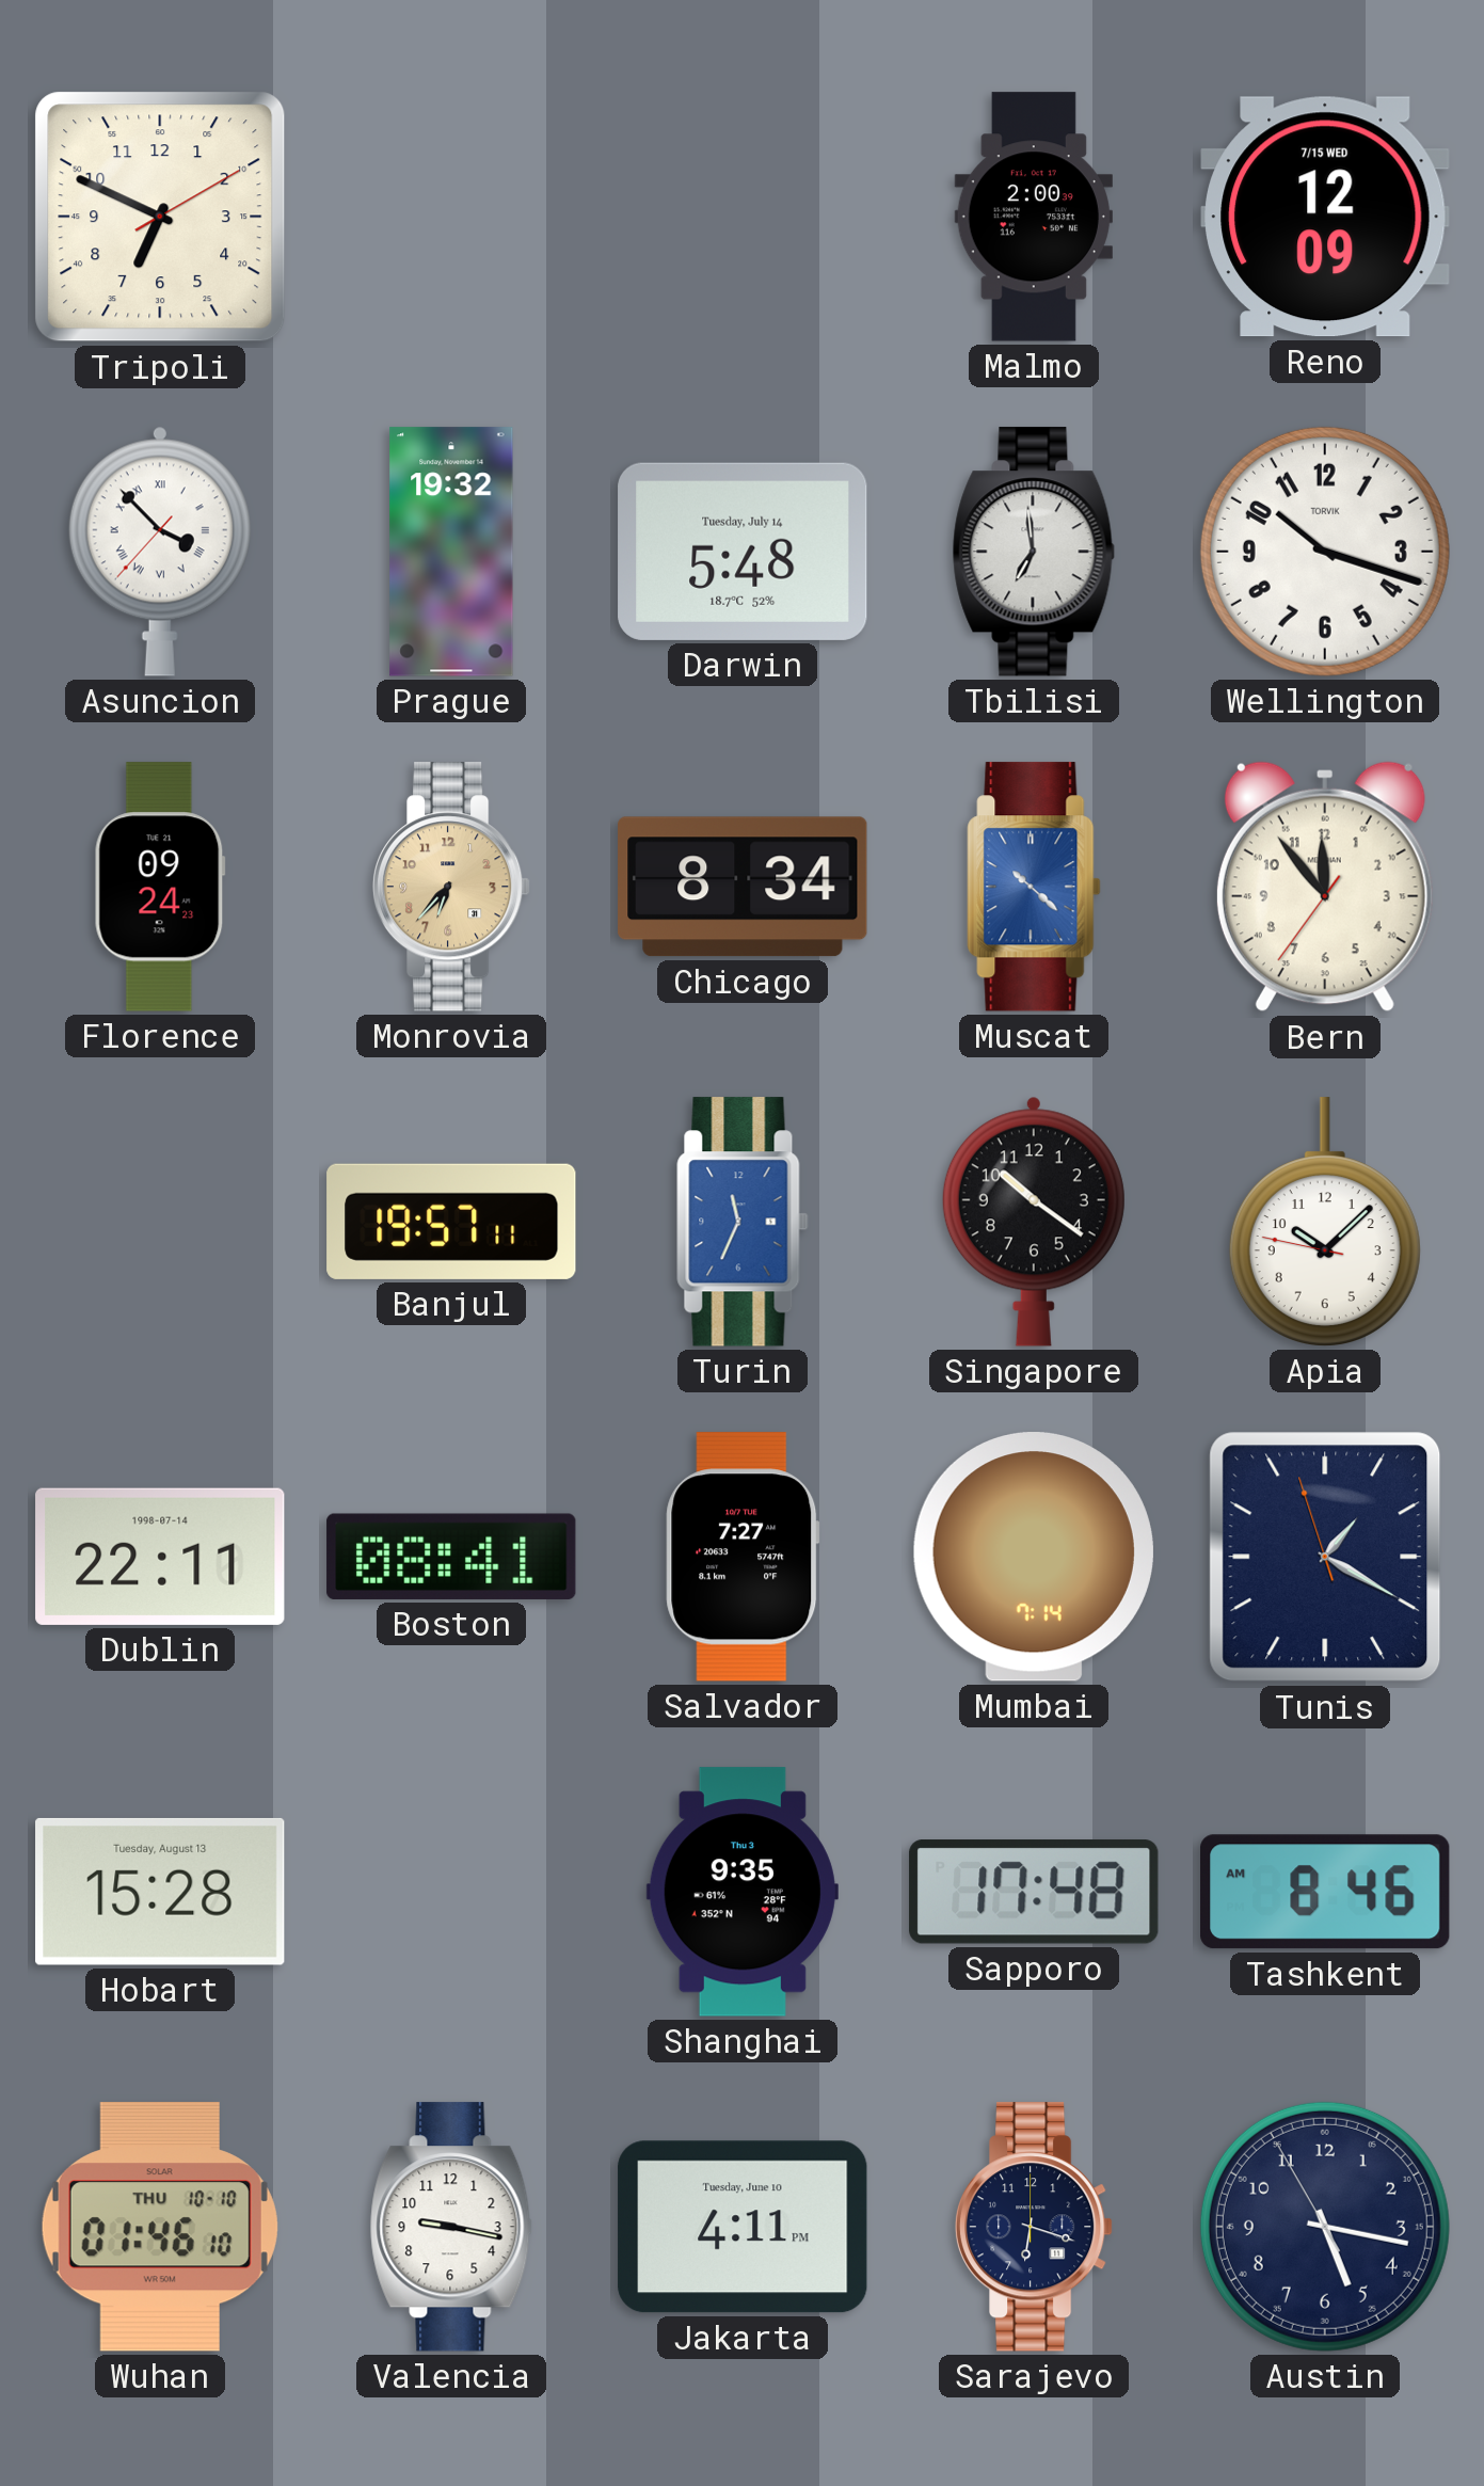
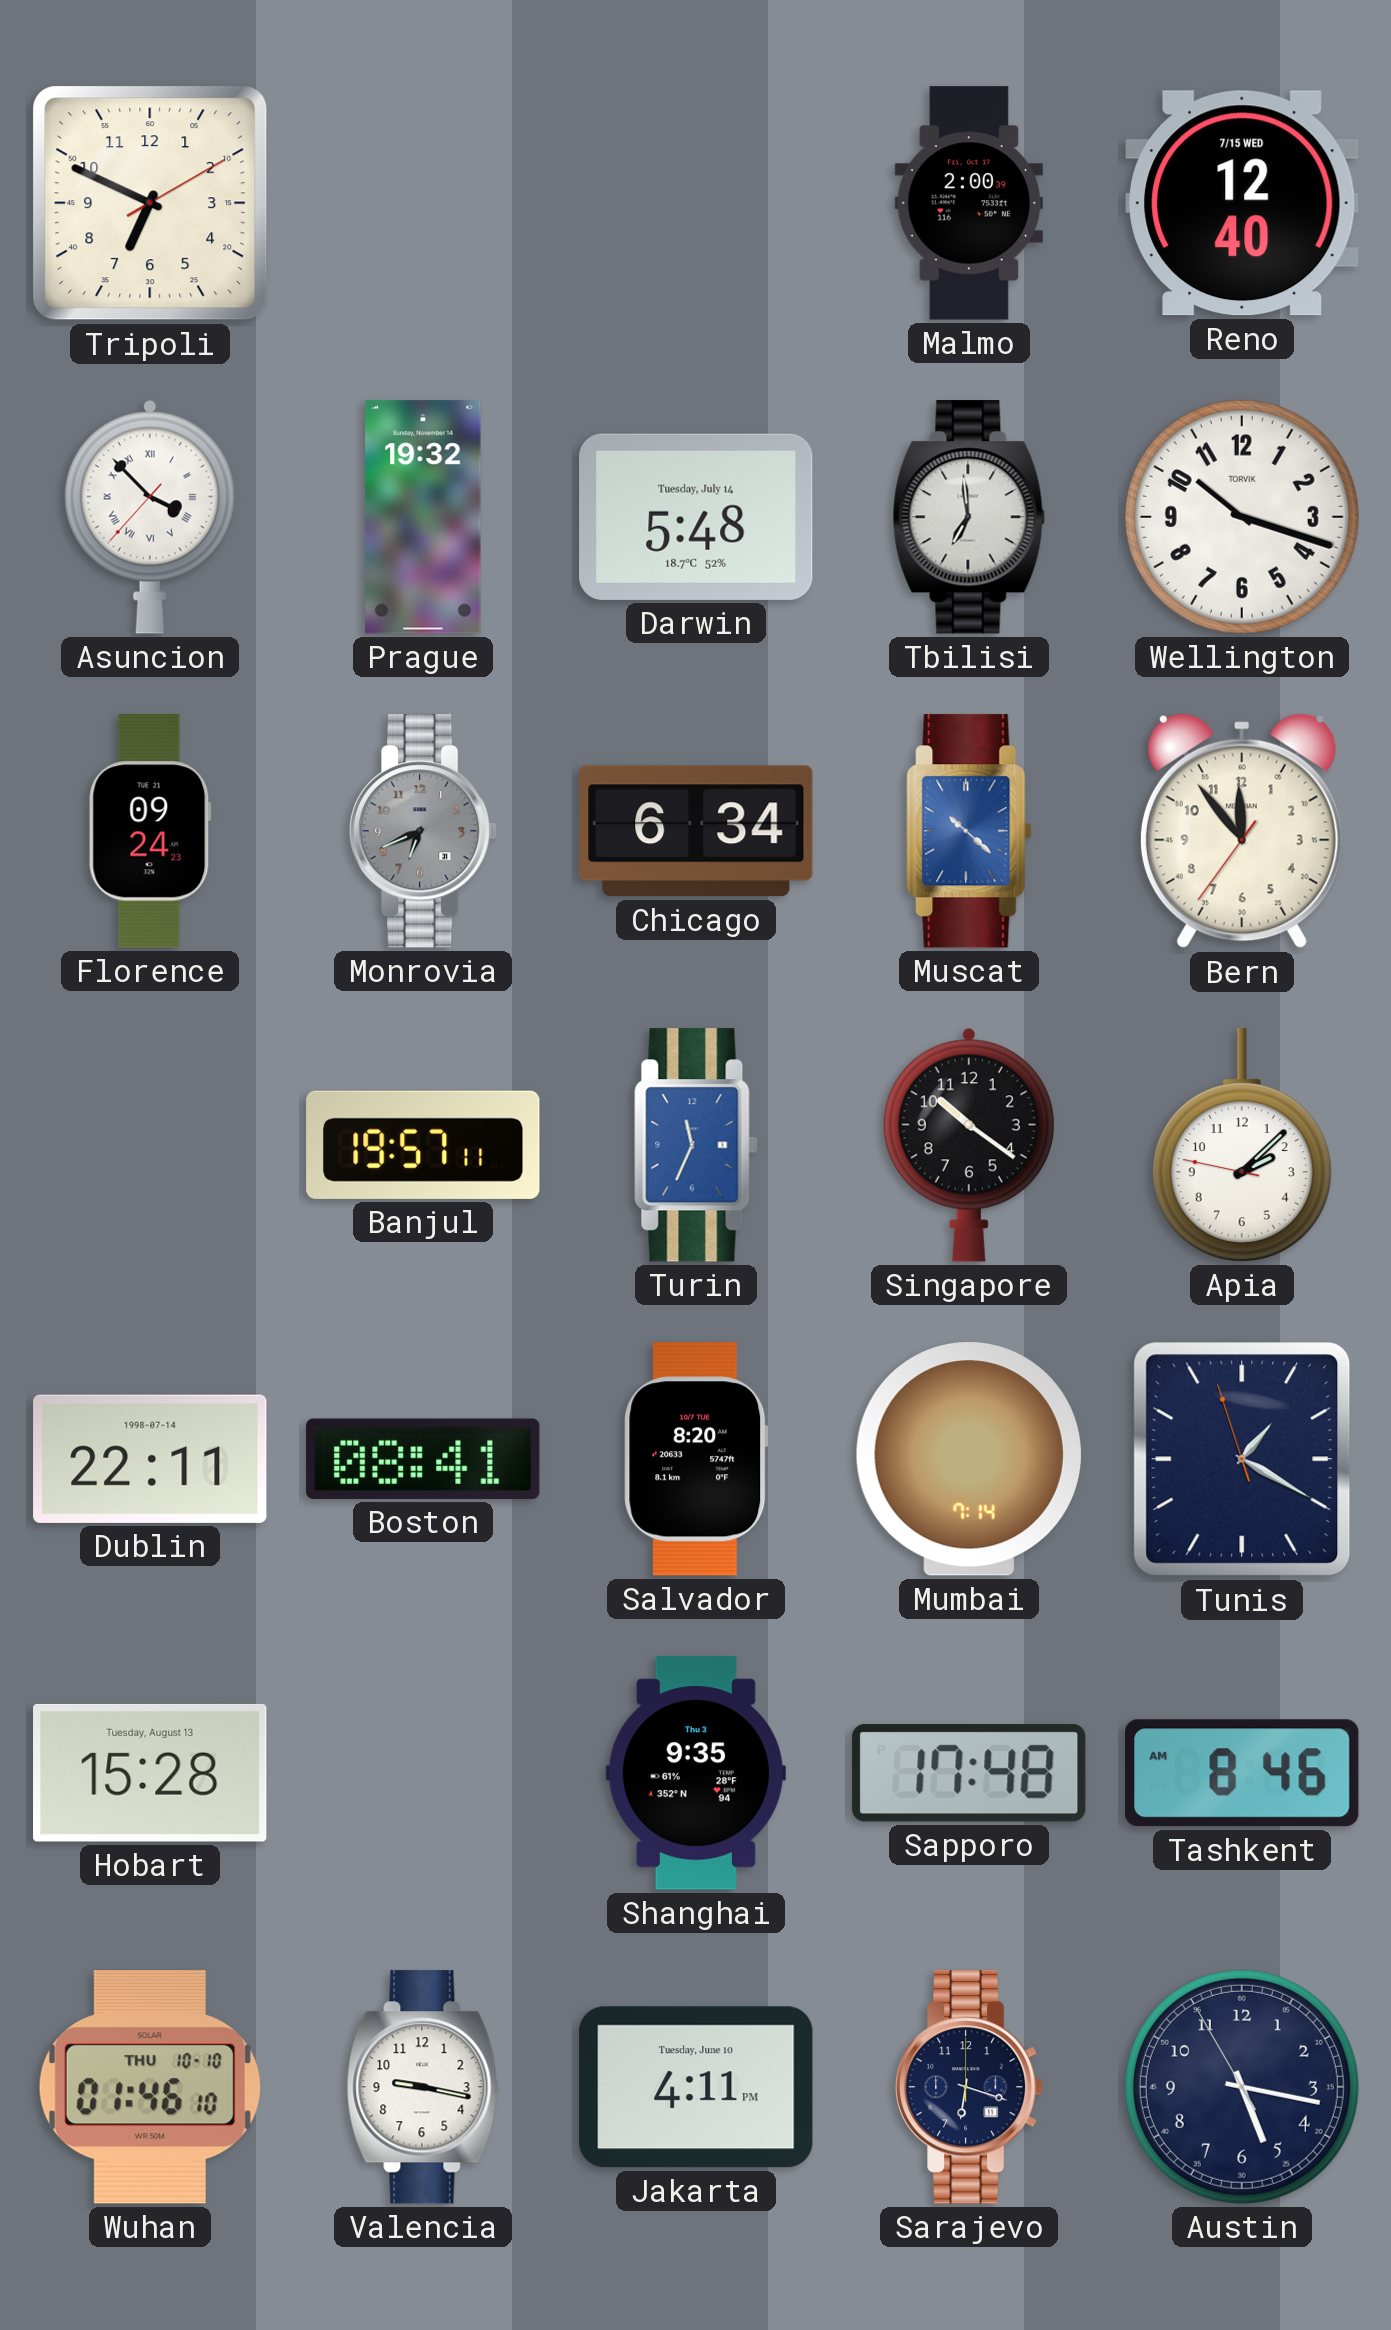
Reno: 12:09 -> 12:40 (1242, 203)
Monrovia: 6:37 -> 6:41 (423, 831)
Monrovia dial: champagne -> grey (423, 831)
Chicago: 8:34 -> 6:34 (696, 831)
Apia: 10:07 -> 2:07 (1242, 1145)
Salvador: 7:27 -> 8:20 (696, 1459)
